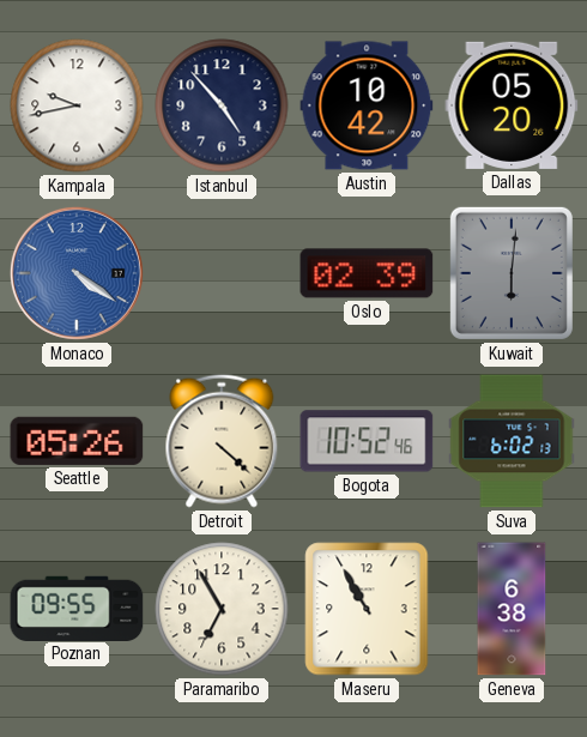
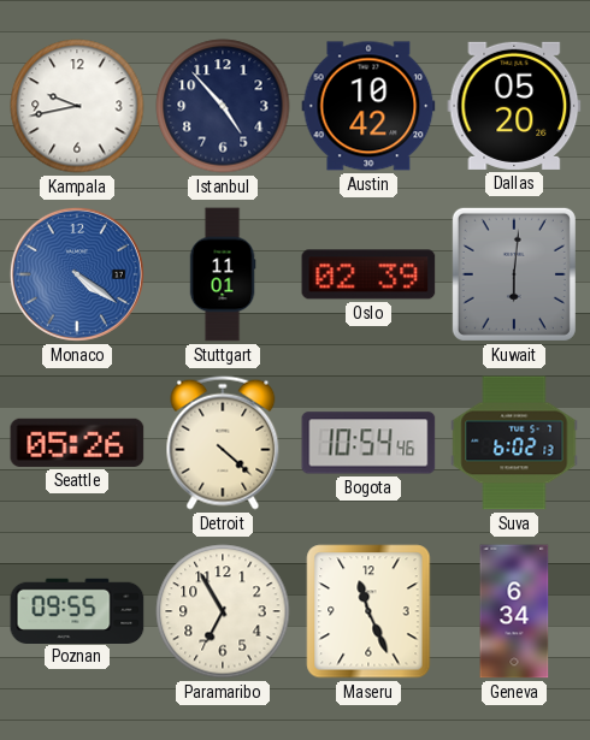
Stuttgart: none -> 11:01 (223, 274)
Bogota: 10:52 -> 10:54 (368, 443)
Maseru: 10:55 -> 11:26 (368, 611)
Geneva: 6:38 -> 6:34 (514, 611)
